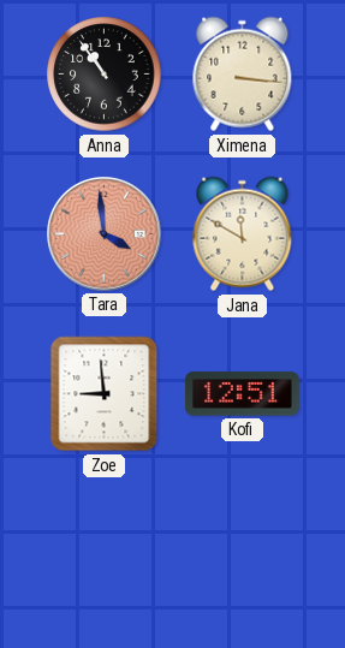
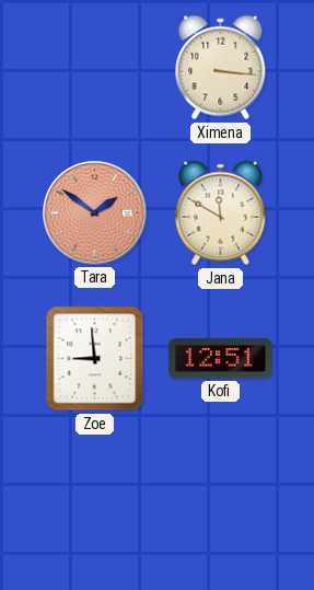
Anna: 10:54 -> none (105, 75)
Tara: 3:59 -> 1:51 (95, 213)
